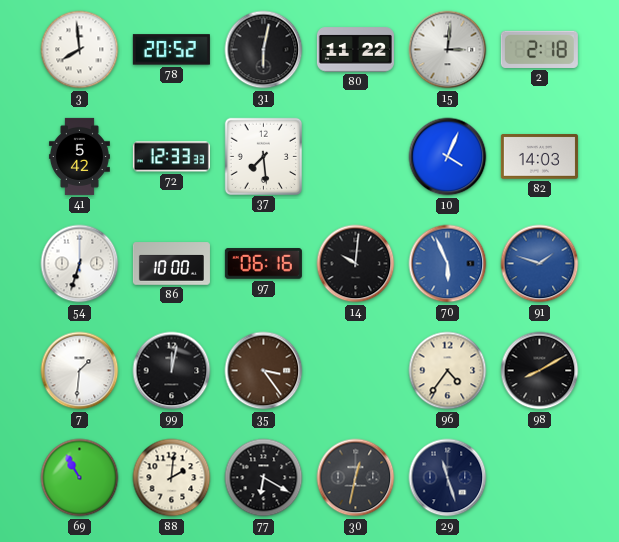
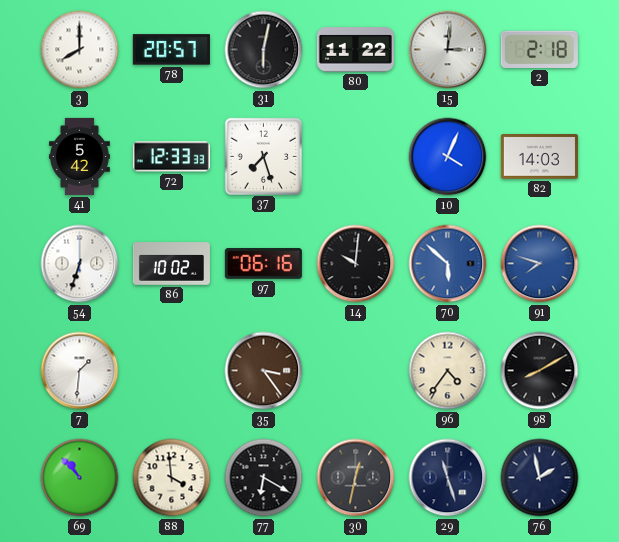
3: 7:59 -> 8:00 (80, 50)
78: 20:52 -> 20:57 (171, 50)
37: 7:29 -> 7:27 (263, 156)
86: 10:00 -> 10:02 (171, 264)
70: 5:56 -> 5:52 (448, 264)
91: 1:48 -> 7:48 (540, 264)
99: 12:02 -> none (172, 371)
69: 10:55 -> 10:53 (80, 478)
88: 2:01 -> 3:59 (172, 478)
76: none -> 1:58 (540, 478)
